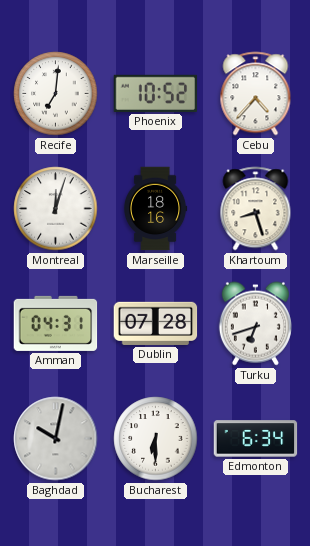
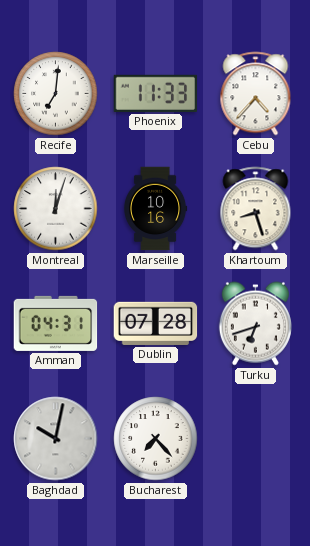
Phoenix: 10:52 -> 11:33 (156, 93)
Marseille: 18:16 -> 10:16 (155, 209)
Bucharest: 6:30 -> 7:23 (156, 439)
Edmonton: 6:34 -> none (256, 439)
